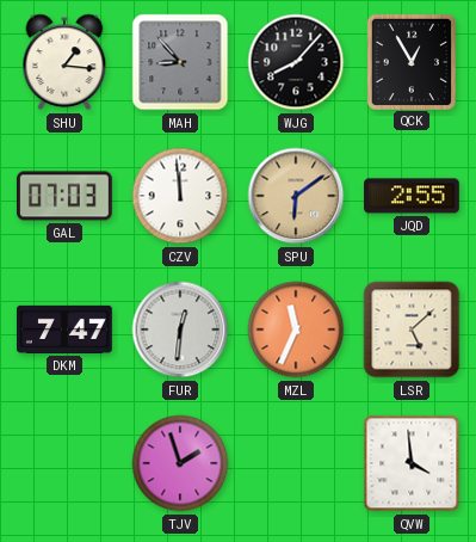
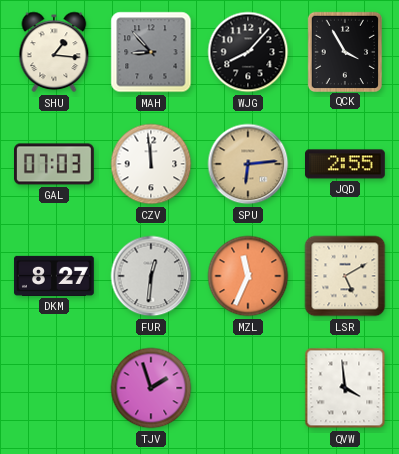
QCK: 12:55 -> 3:55 (344, 51)
SPU: 6:09 -> 6:14 (248, 164)
DKM: 7:47 -> 8:27 (55, 276)
LSR: 5:08 -> 5:10 (345, 276)
